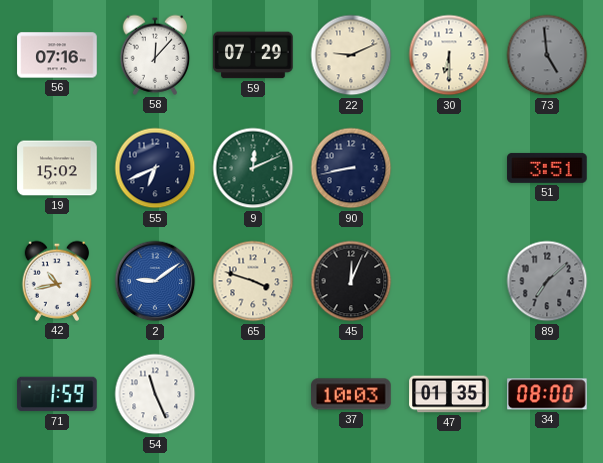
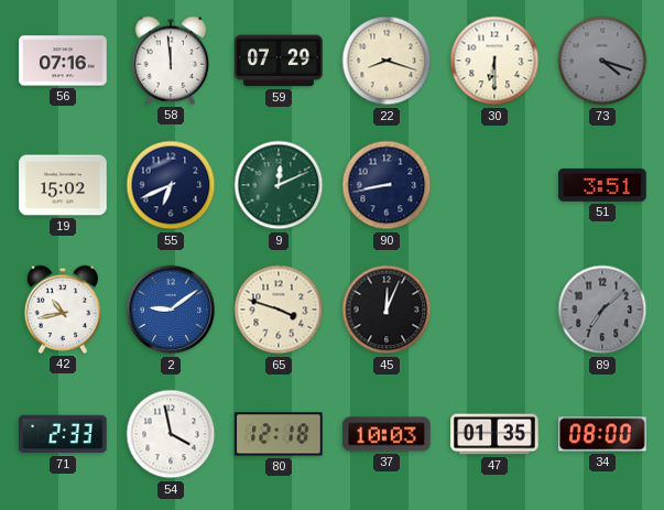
58: 12:07 -> 11:59 (171, 61)
22: 9:11 -> 8:18 (387, 61)
73: 4:59 -> 4:18 (602, 61)
71: 1:59 -> 2:33 (63, 434)
54: 11:26 -> 3:58 (171, 434)
80: none -> 12:18 (279, 434)
